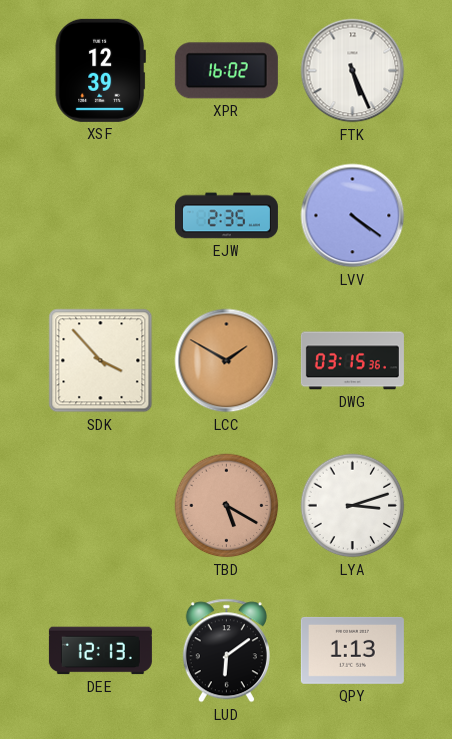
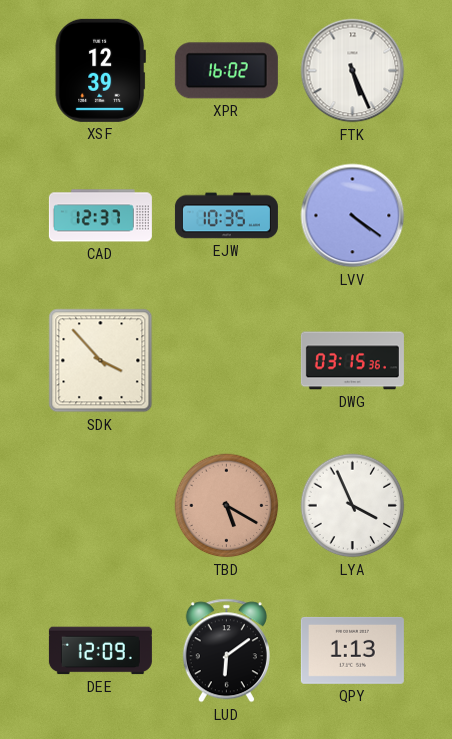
CAD: none -> 12:37 (100, 216)
EJW: 2:35 -> 10:35 (226, 216)
LCC: 1:50 -> none (227, 361)
LYA: 3:12 -> 3:56 (353, 506)
DEE: 12:13 -> 12:09 (100, 651)
